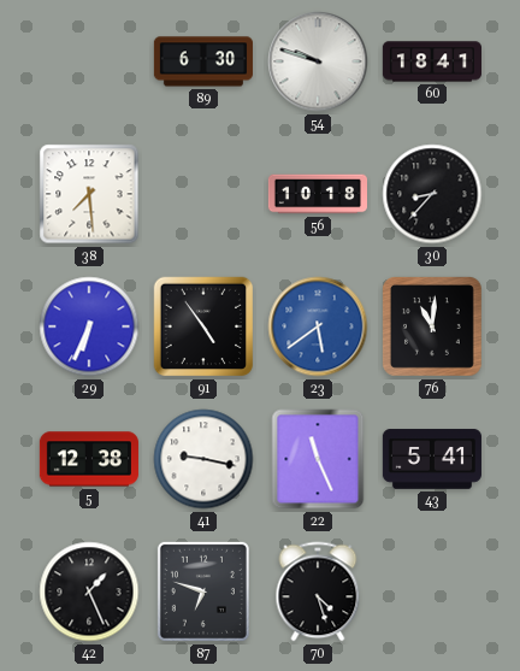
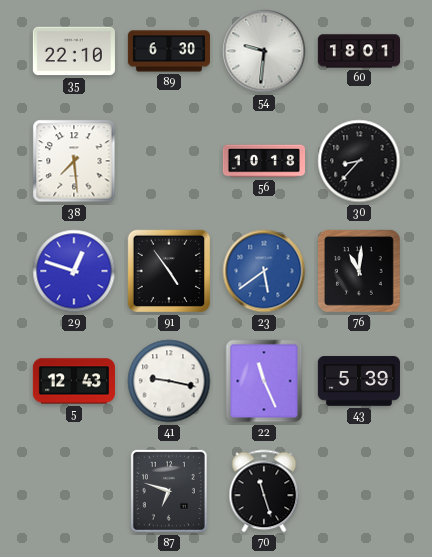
35: none -> 22:10 (74, 51)
54: 9:48 -> 9:31 (264, 51)
60: 18:41 -> 18:01 (358, 51)
29: 6:34 -> 12:48 (74, 271)
5: 12:38 -> 12:43 (74, 381)
43: 5:41 -> 5:39 (359, 381)
42: 1:26 -> none (89, 591)
70: 4:27 -> 11:27 (264, 491)
